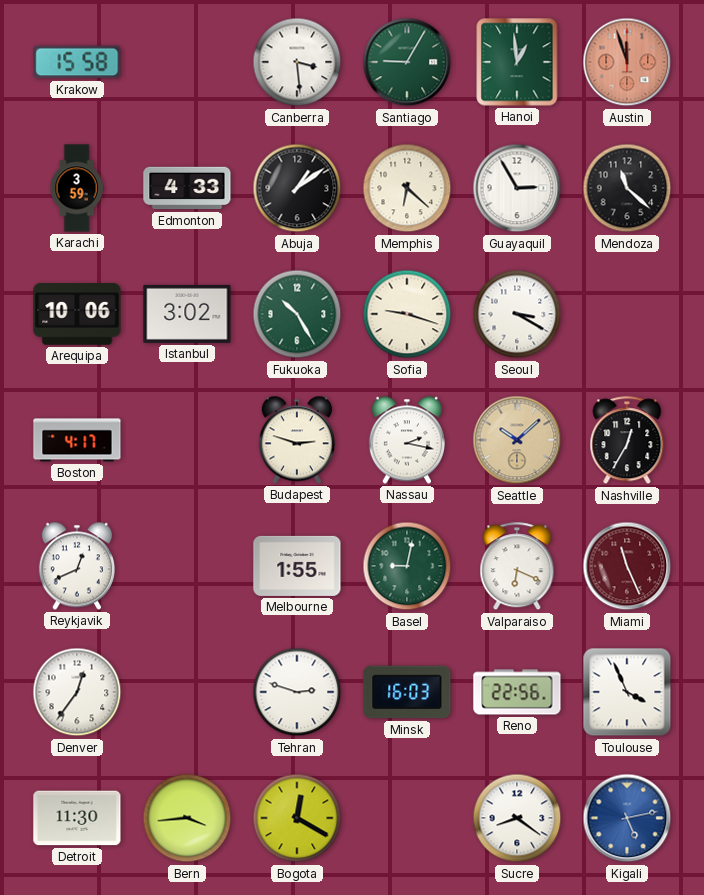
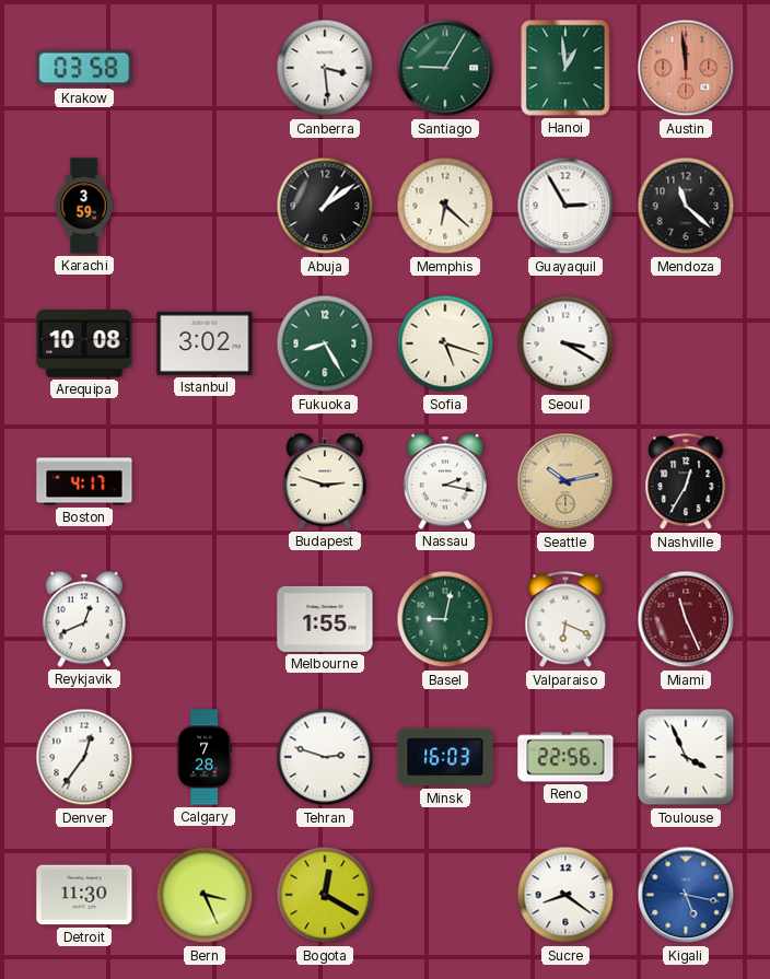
Krakow: 15:58 -> 03:58 (84, 68)
Austin: 11:57 -> 11:59 (686, 68)
Edmonton: 4:33 -> none (187, 188)
Arequipa: 10:06 -> 10:08 (84, 343)
Fukuoka: 10:25 -> 8:25 (325, 343)
Sofia: 9:18 -> 5:18 (445, 343)
Seattle: 10:08 -> 10:13 (565, 481)
Calgary: none -> 7:28 (205, 757)
Bern: 3:44 -> 3:26 (205, 895)
Kigali: 5:13 -> 5:17 (686, 895)
